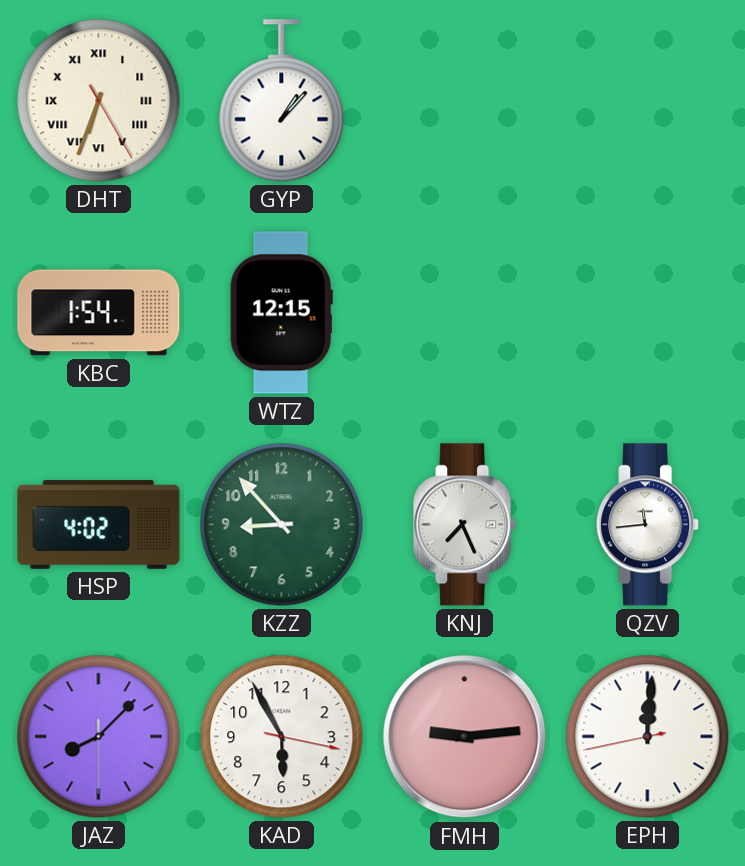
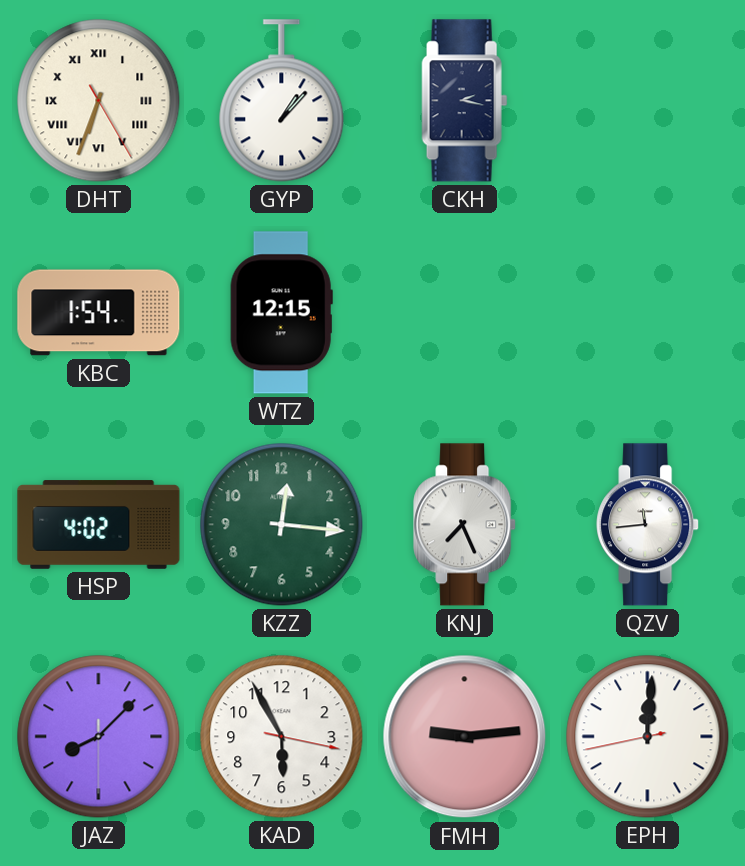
CKH: none -> 2:17 (465, 101)
KZZ: 8:53 -> 12:16 (282, 525)
